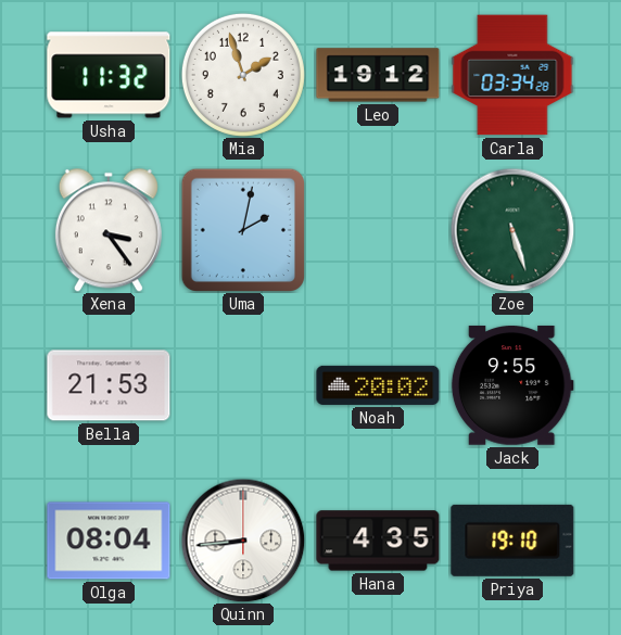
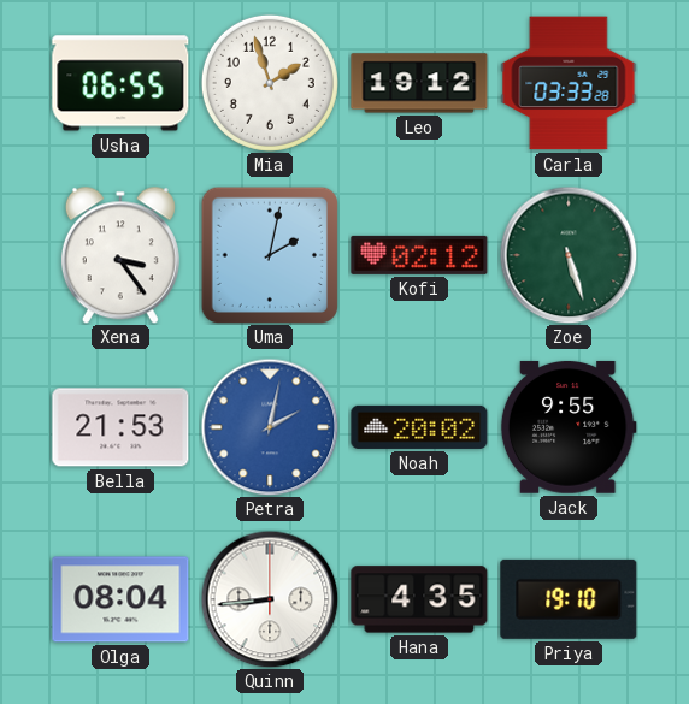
Usha: 11:32 -> 06:55 (120, 83)
Carla: 03:34 -> 03:33 (569, 83)
Kofi: none -> 02:12 (419, 255)
Petra: none -> 2:02 (270, 427)
